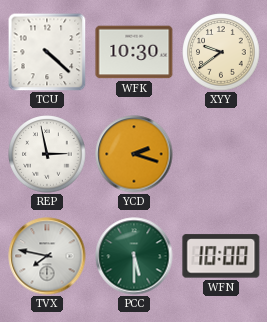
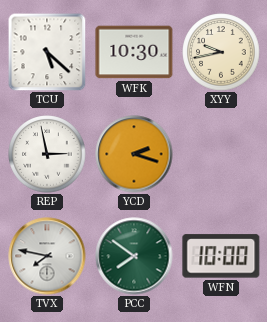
TCU: 4:22 -> 5:22 (47, 52)
XYY: 9:39 -> 9:43 (221, 52)
PCC: 5:30 -> 7:51 (134, 256)
